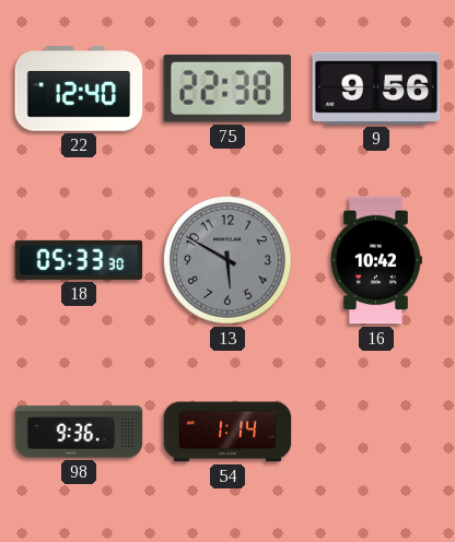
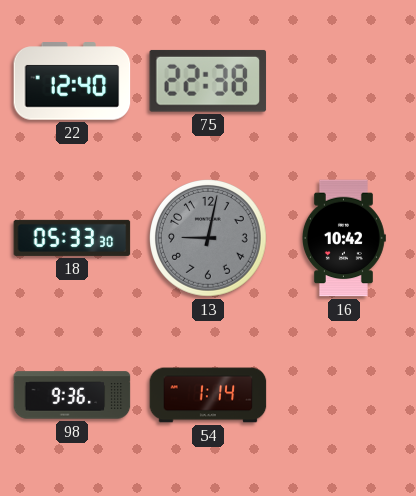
9: 9:56 -> none (376, 89)
13: 5:50 -> 9:02 (209, 239)
